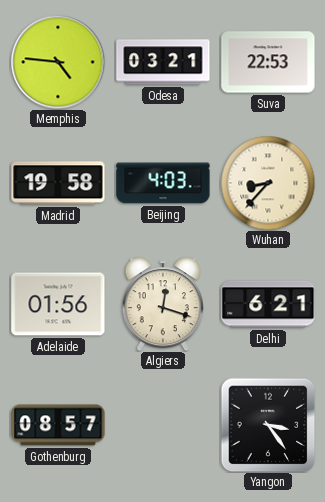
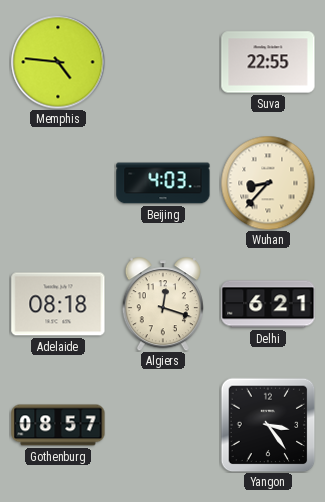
Odesa: 03:21 -> none (163, 62)
Suva: 22:53 -> 22:55 (268, 62)
Madrid: 19:58 -> none (58, 183)
Adelaide: 01:56 -> 08:18 (58, 304)
